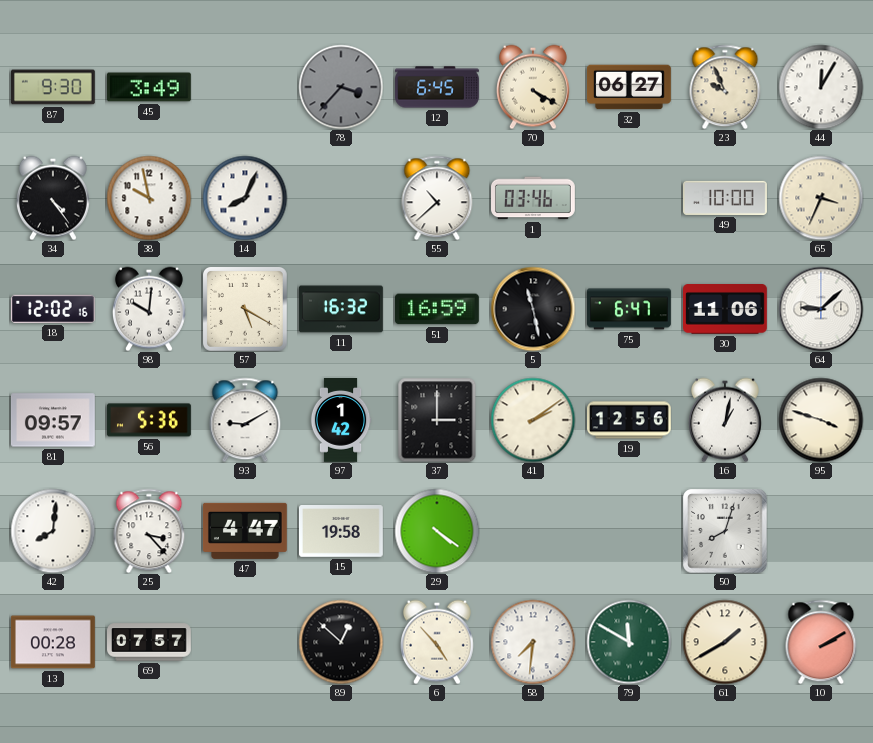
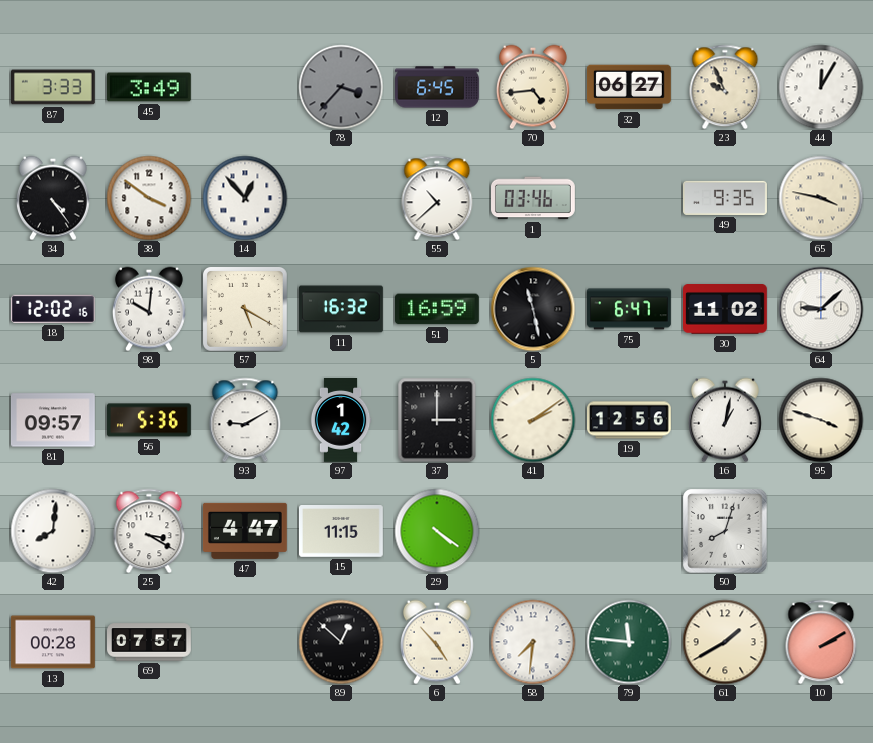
87: 9:30 -> 3:33 (53, 87)
70: 4:20 -> 4:44 (533, 87)
38: 9:58 -> 3:51 (149, 198)
14: 8:04 -> 12:53 (245, 198)
49: 10:00 -> 9:35 (726, 198)
65: 3:34 -> 3:47 (821, 198)
30: 11:06 -> 11:02 (726, 310)
25: 3:23 -> 3:20 (149, 531)
15: 19:58 -> 11:15 (341, 532)
79: 11:50 -> 11:46 (629, 642)
